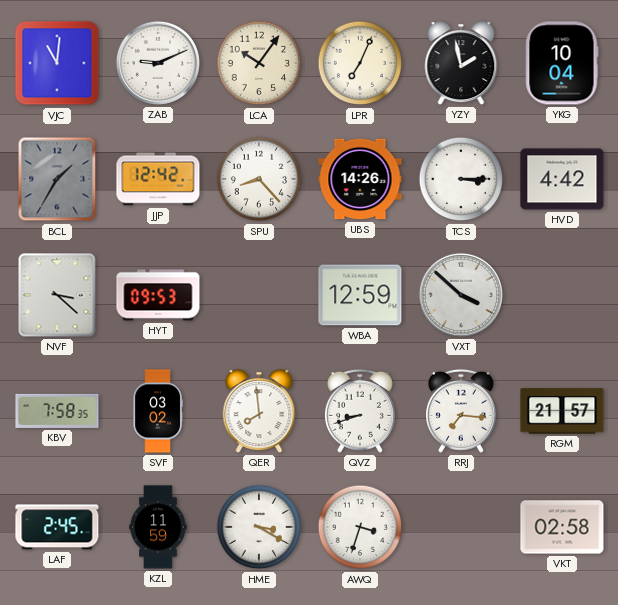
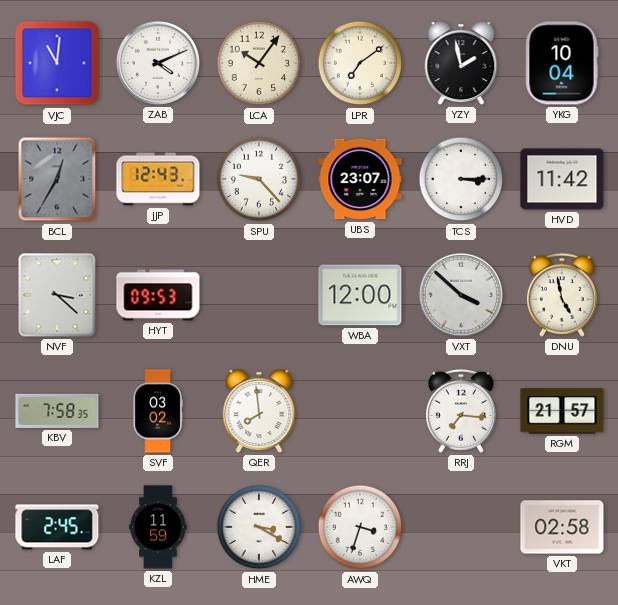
ZAB: 9:11 -> 4:11 (158, 63)
LPR: 7:04 -> 7:09 (360, 63)
BCL: 1:35 -> 12:35 (57, 179)
JJP: 12:42 -> 12:43 (158, 179)
SPU: 8:23 -> 9:23 (259, 179)
UBS: 14:26 -> 23:07 (360, 179)
HVD: 4:42 -> 11:42 (562, 179)
WBA: 12:59 -> 12:00 (360, 295)
DNU: none -> 4:58 (562, 295)
QVZ: 8:42 -> none (360, 411)
